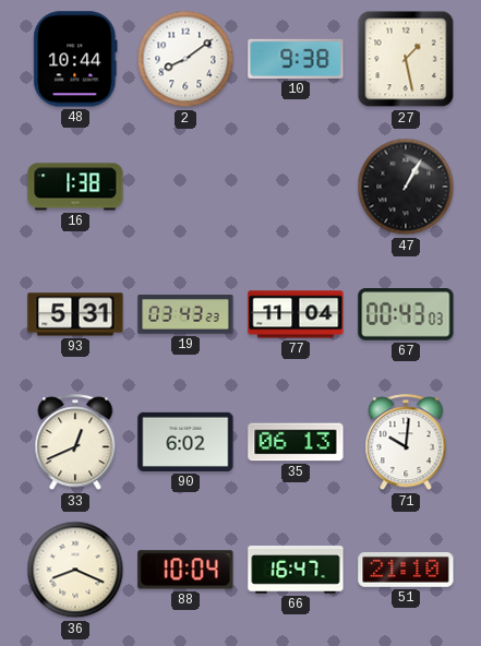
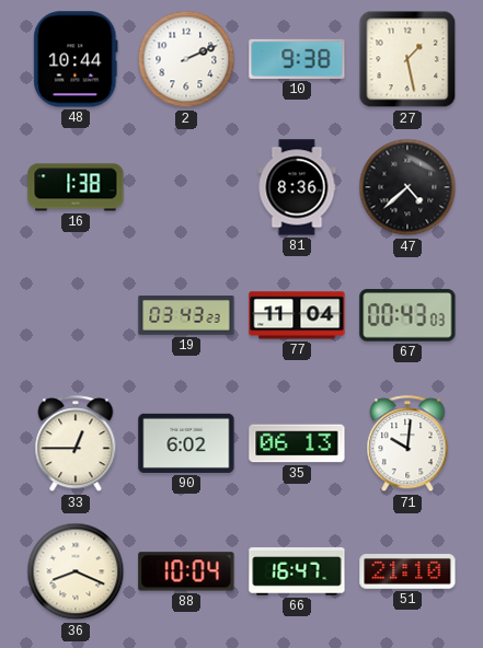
2: 8:09 -> 2:11 (186, 59)
81: none -> 8:36 (297, 187)
47: 1:05 -> 4:38 (407, 187)
93: 5:31 -> none (75, 314)
33: 12:41 -> 12:45 (76, 444)
